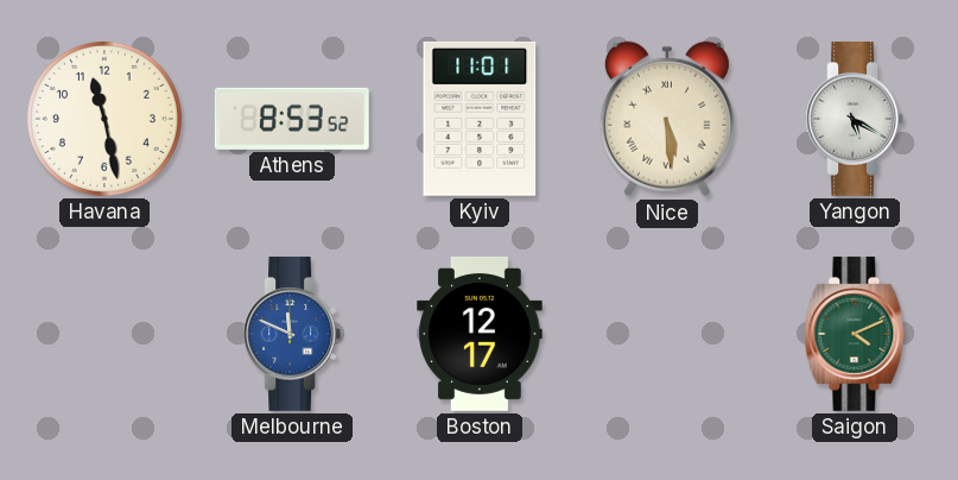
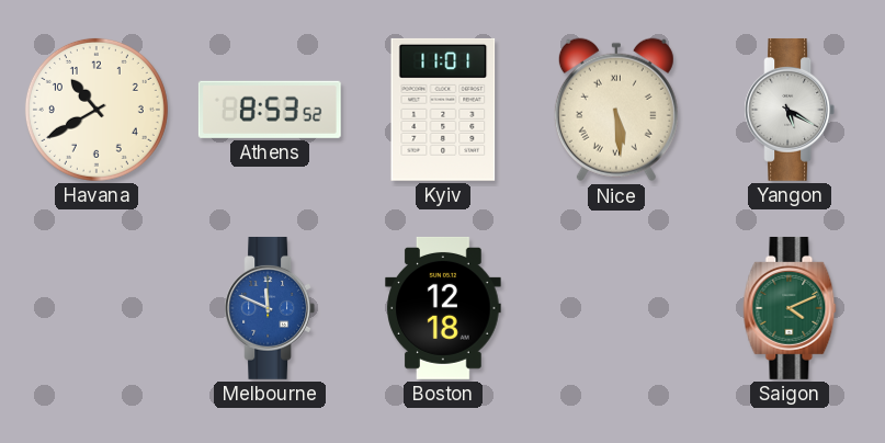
Havana: 11:28 -> 10:40 (97, 110)
Boston: 12:17 -> 12:18 (443, 308)
